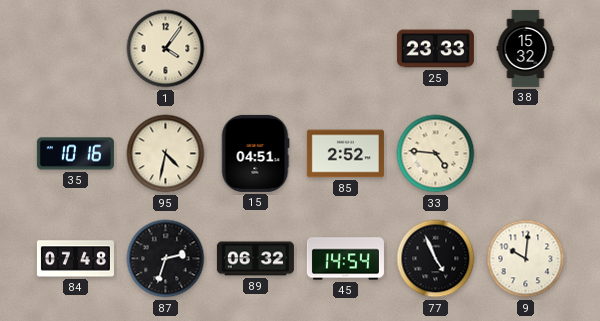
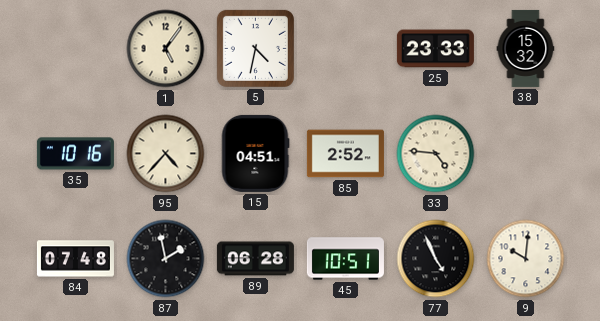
1: 4:06 -> 5:06 (166, 49)
5: none -> 4:32 (255, 48)
95: 4:32 -> 4:37 (166, 154)
87: 2:33 -> 1:58 (166, 259)
89: 06:32 -> 06:28 (255, 259)
45: 14:54 -> 10:51 (345, 259)
